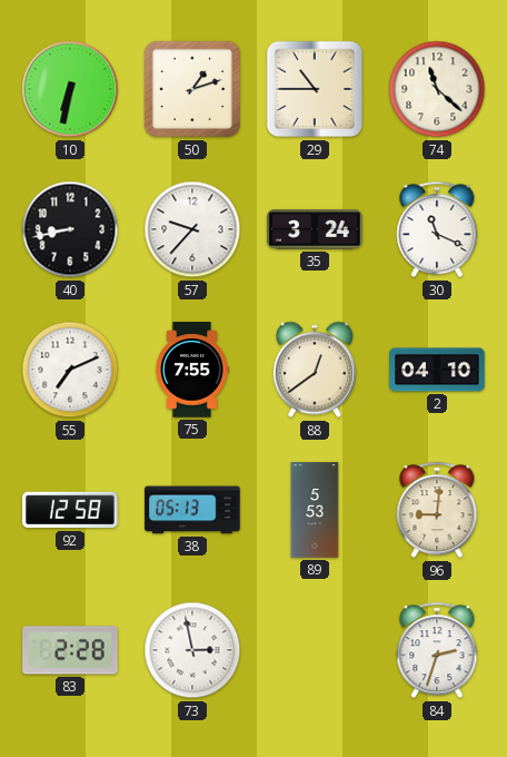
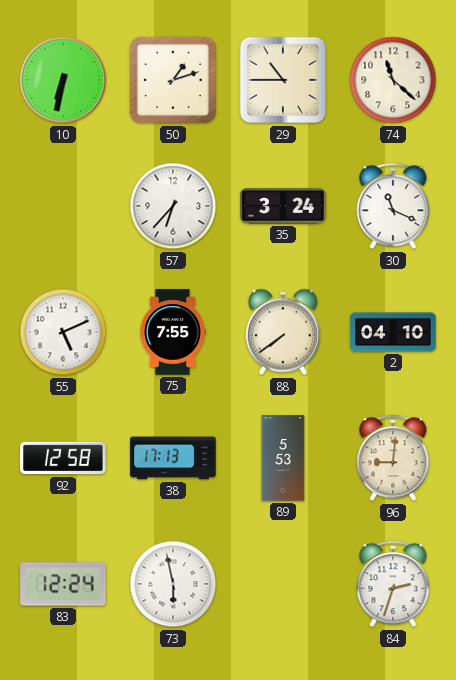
40: 8:43 -> none (70, 229)
57: 9:37 -> 6:37 (173, 206)
55: 7:11 -> 5:11 (63, 332)
88: 12:39 -> 7:39 (283, 332)
38: 05:13 -> 17:13 (173, 458)
83: 2:28 -> 12:24 (63, 584)
73: 2:58 -> 5:58 (173, 584)
